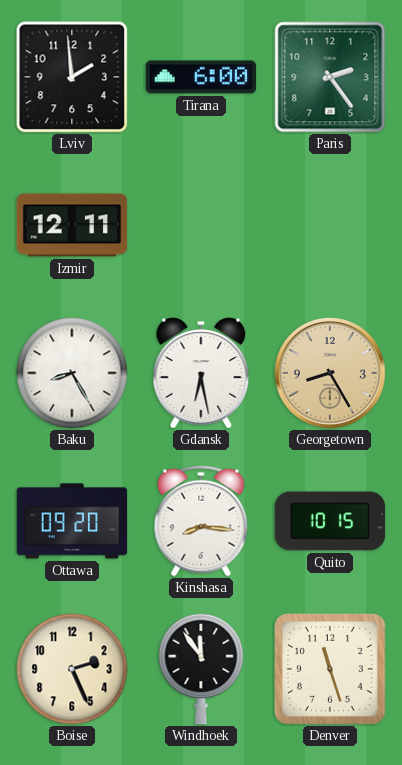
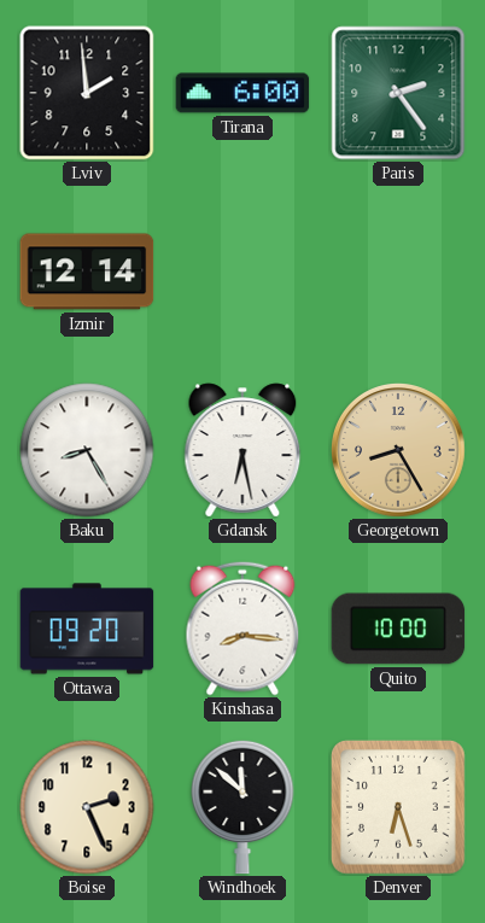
Izmir: 12:11 -> 12:14 (87, 271)
Quito: 10:15 -> 10:00 (398, 629)
Windhoek: 11:54 -> 11:52 (242, 807)
Denver: 11:27 -> 6:27 (399, 808)
